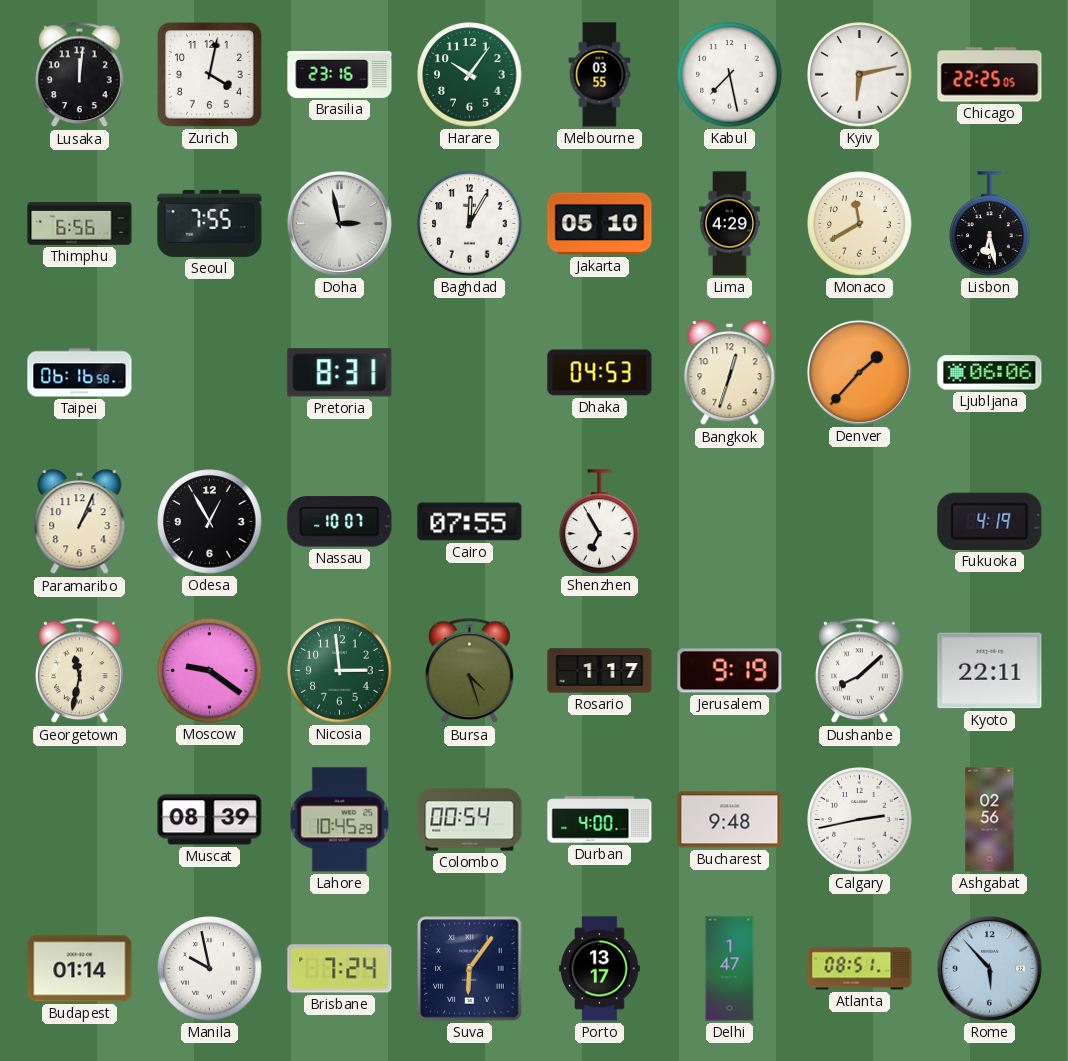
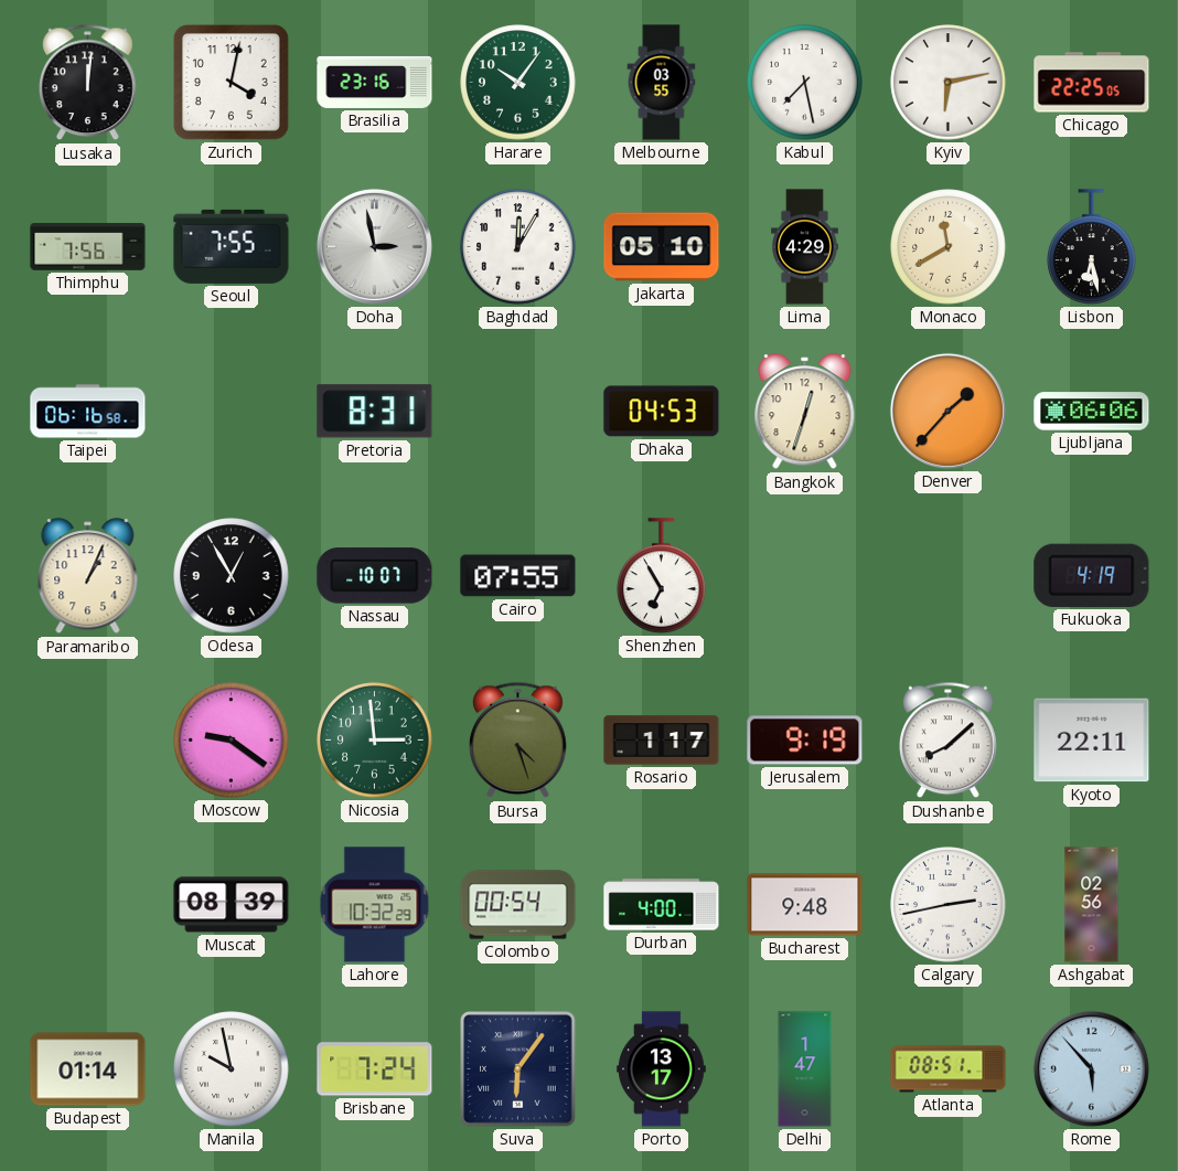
Thimphu: 6:56 -> 7:56 (88, 247)
Georgetown: 11:32 -> none (80, 671)
Lahore: 10:45 -> 10:32 (375, 905)
